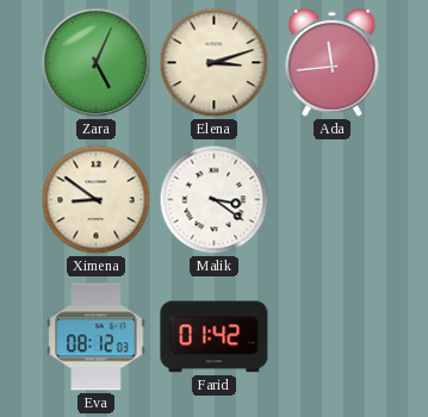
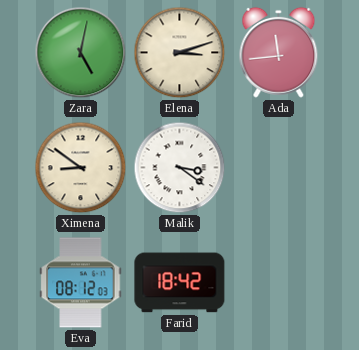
Zara: 5:04 -> 5:02 (81, 53)
Farid: 01:42 -> 18:42 (180, 283)
